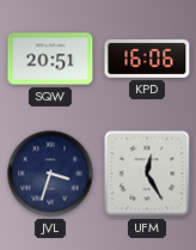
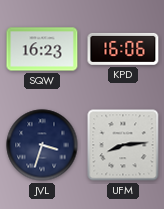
SQW: 20:51 -> 16:23 (42, 49)
UFM: 12:25 -> 8:14 (123, 145)
